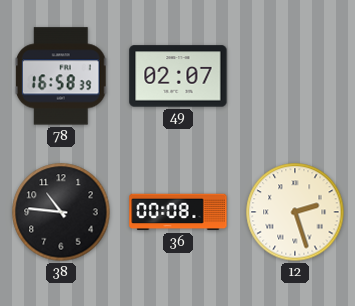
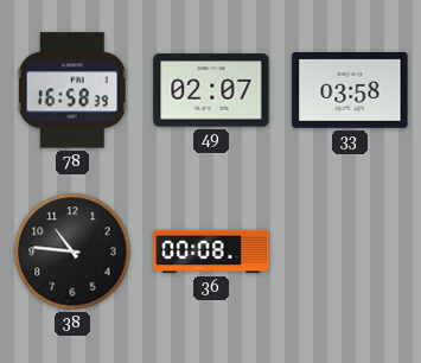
33: none -> 03:58 (350, 90)
12: 2:27 -> none (295, 212)
